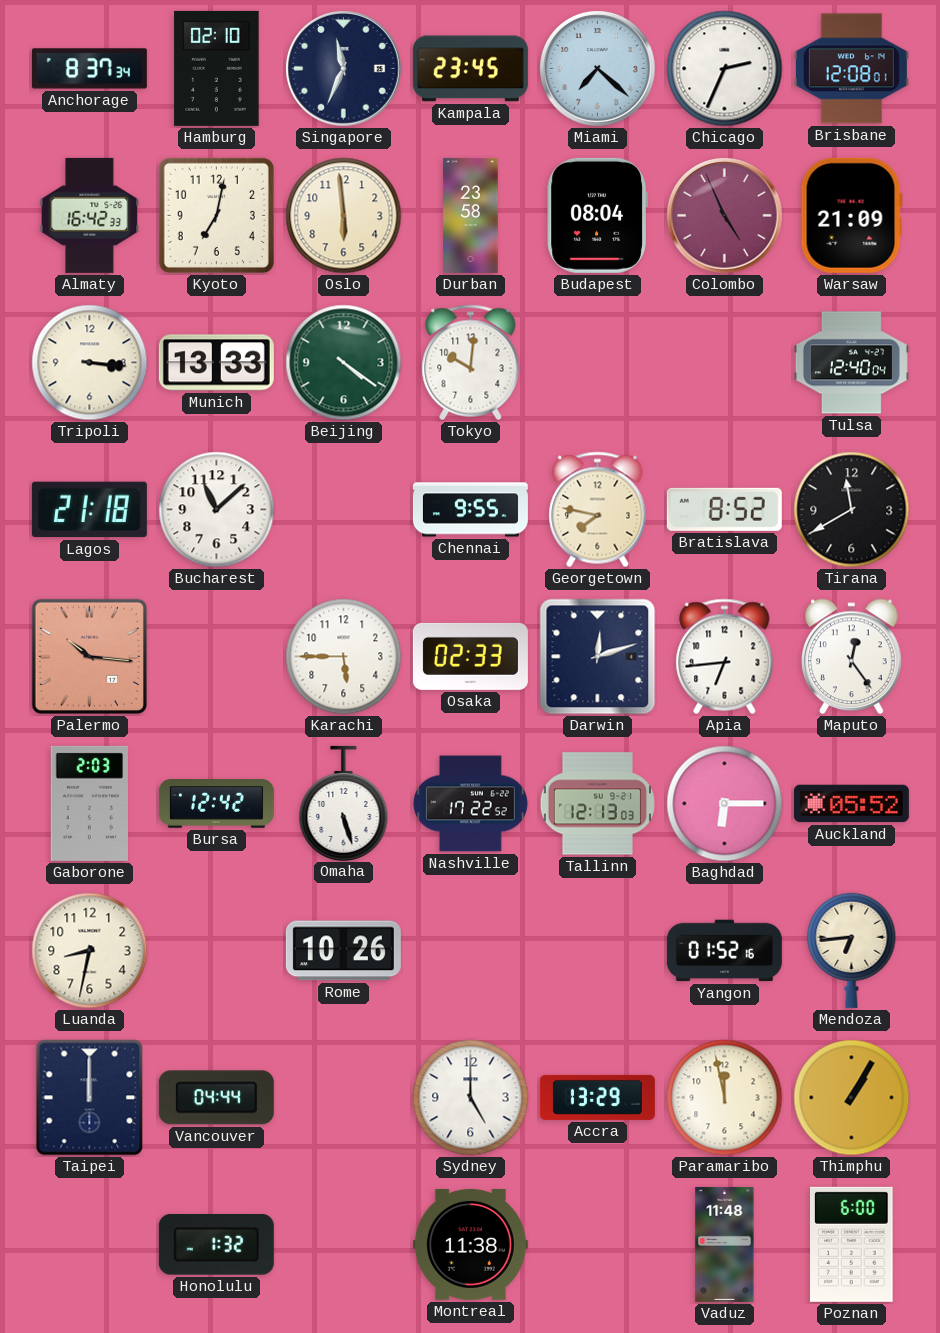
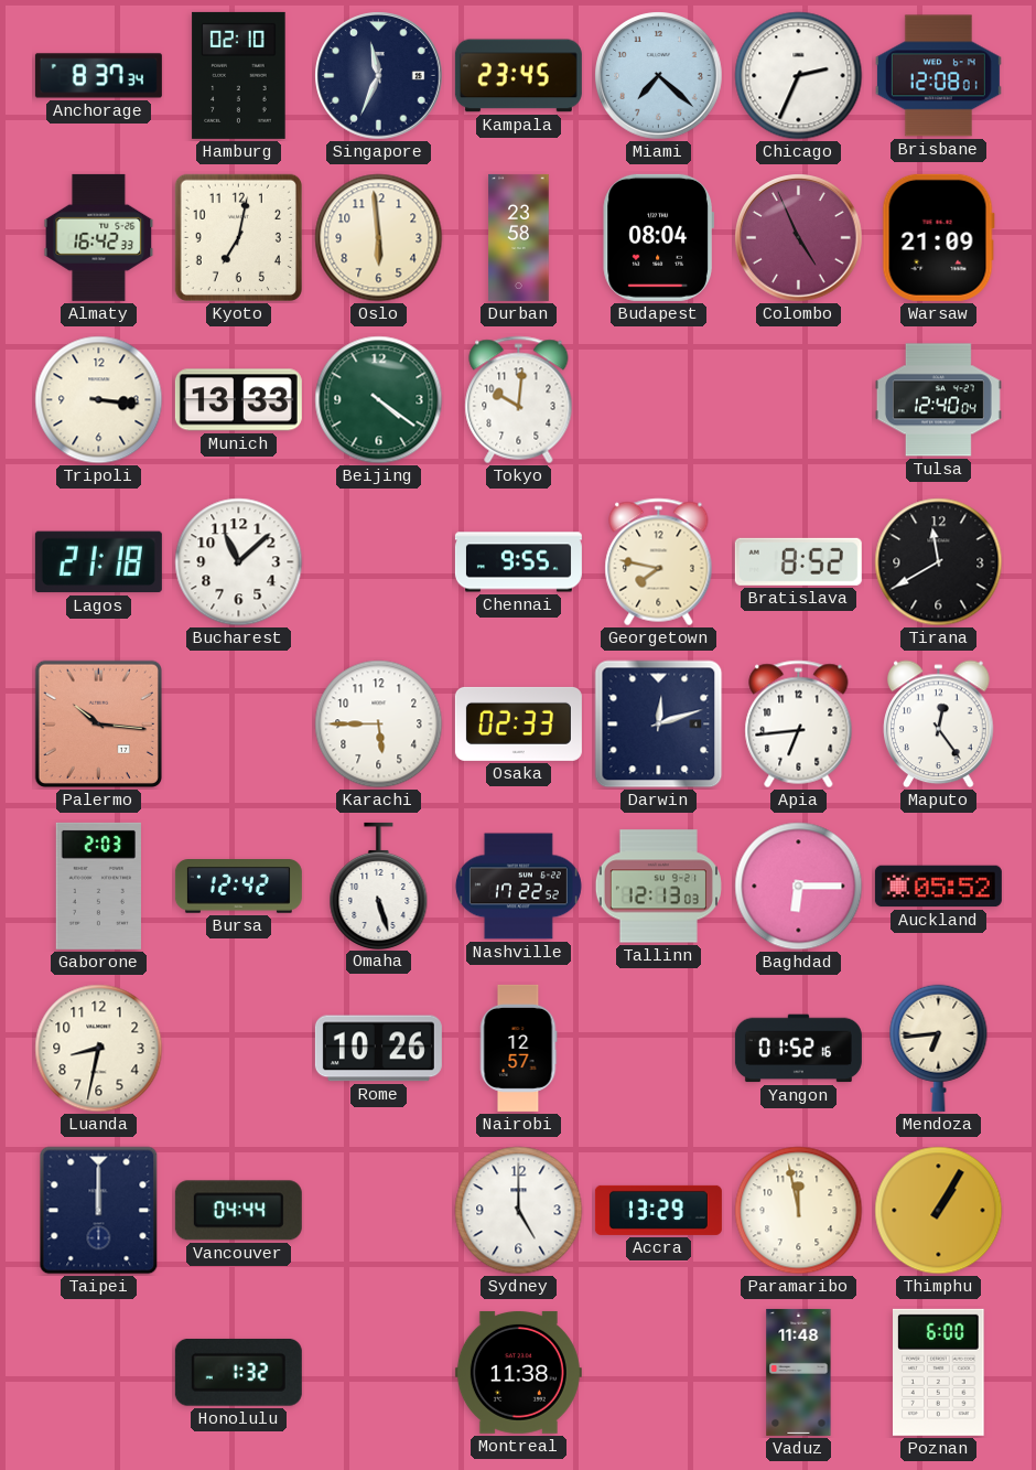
Nairobi: none -> 12:57 (518, 1048)
